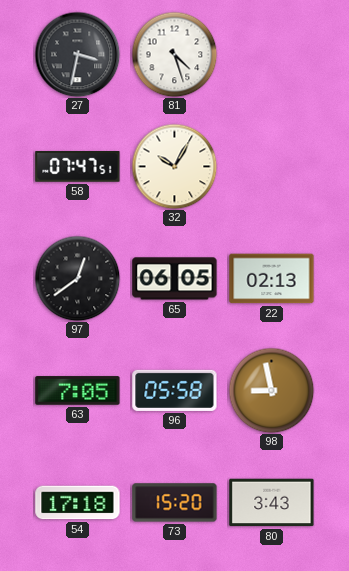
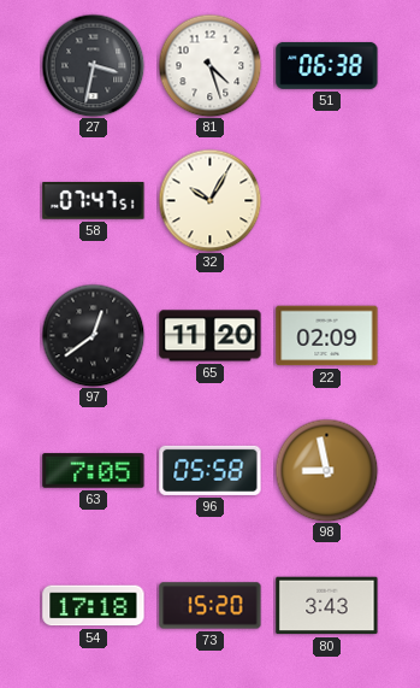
51: none -> 06:38 (327, 65)
65: 06:05 -> 11:20 (211, 336)
22: 02:13 -> 02:09 (327, 336)
